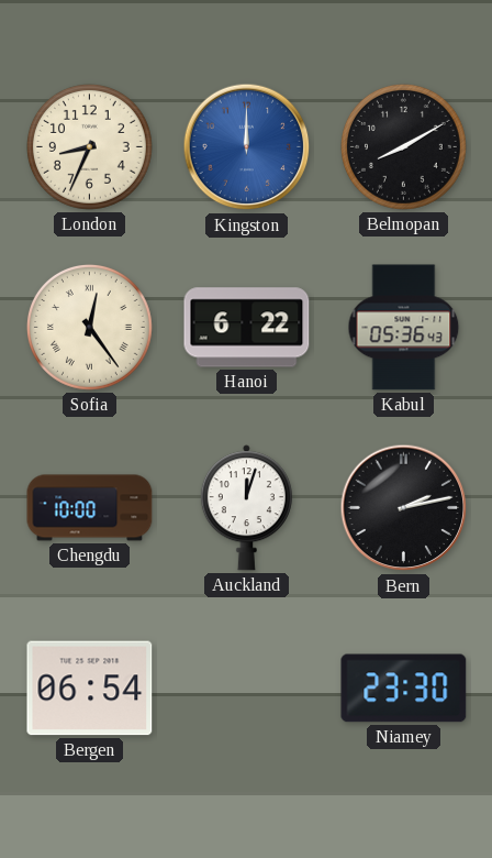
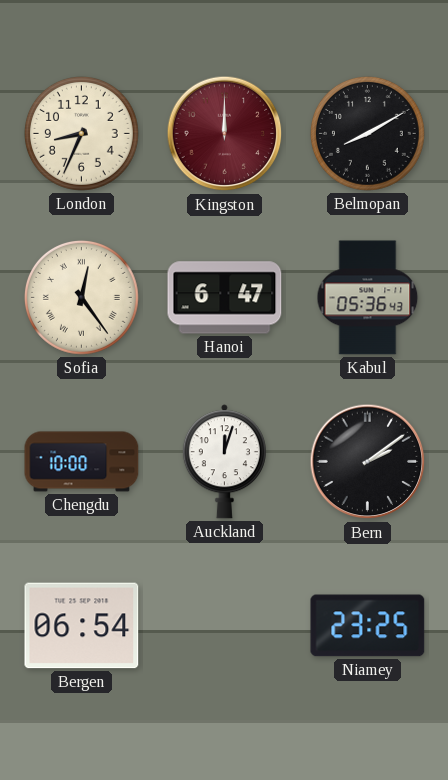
Kingston dial: blue -> burgundy (225, 134)
Hanoi: 6:22 -> 6:47 (225, 298)
Bern: 2:13 -> 2:09 (368, 462)
Niamey: 23:30 -> 23:25 (368, 626)
